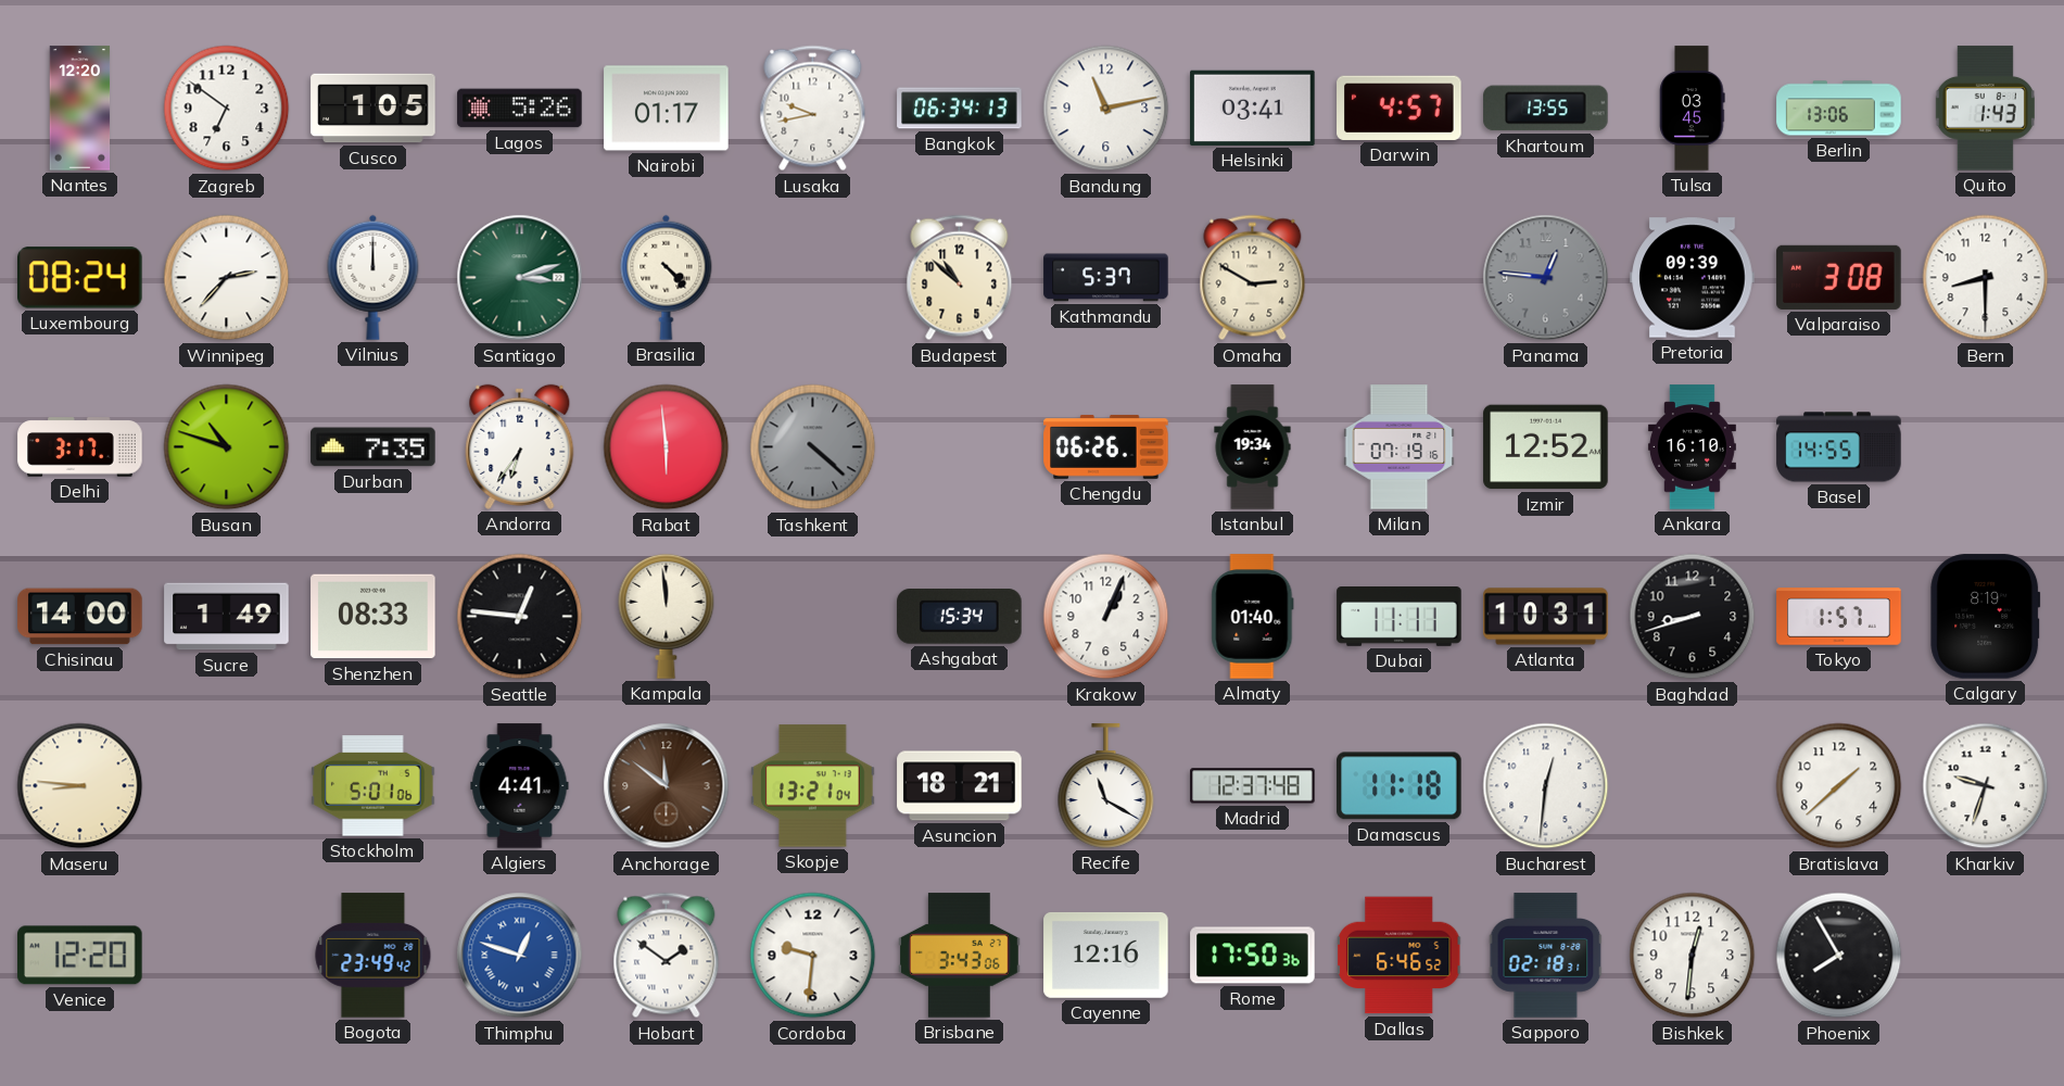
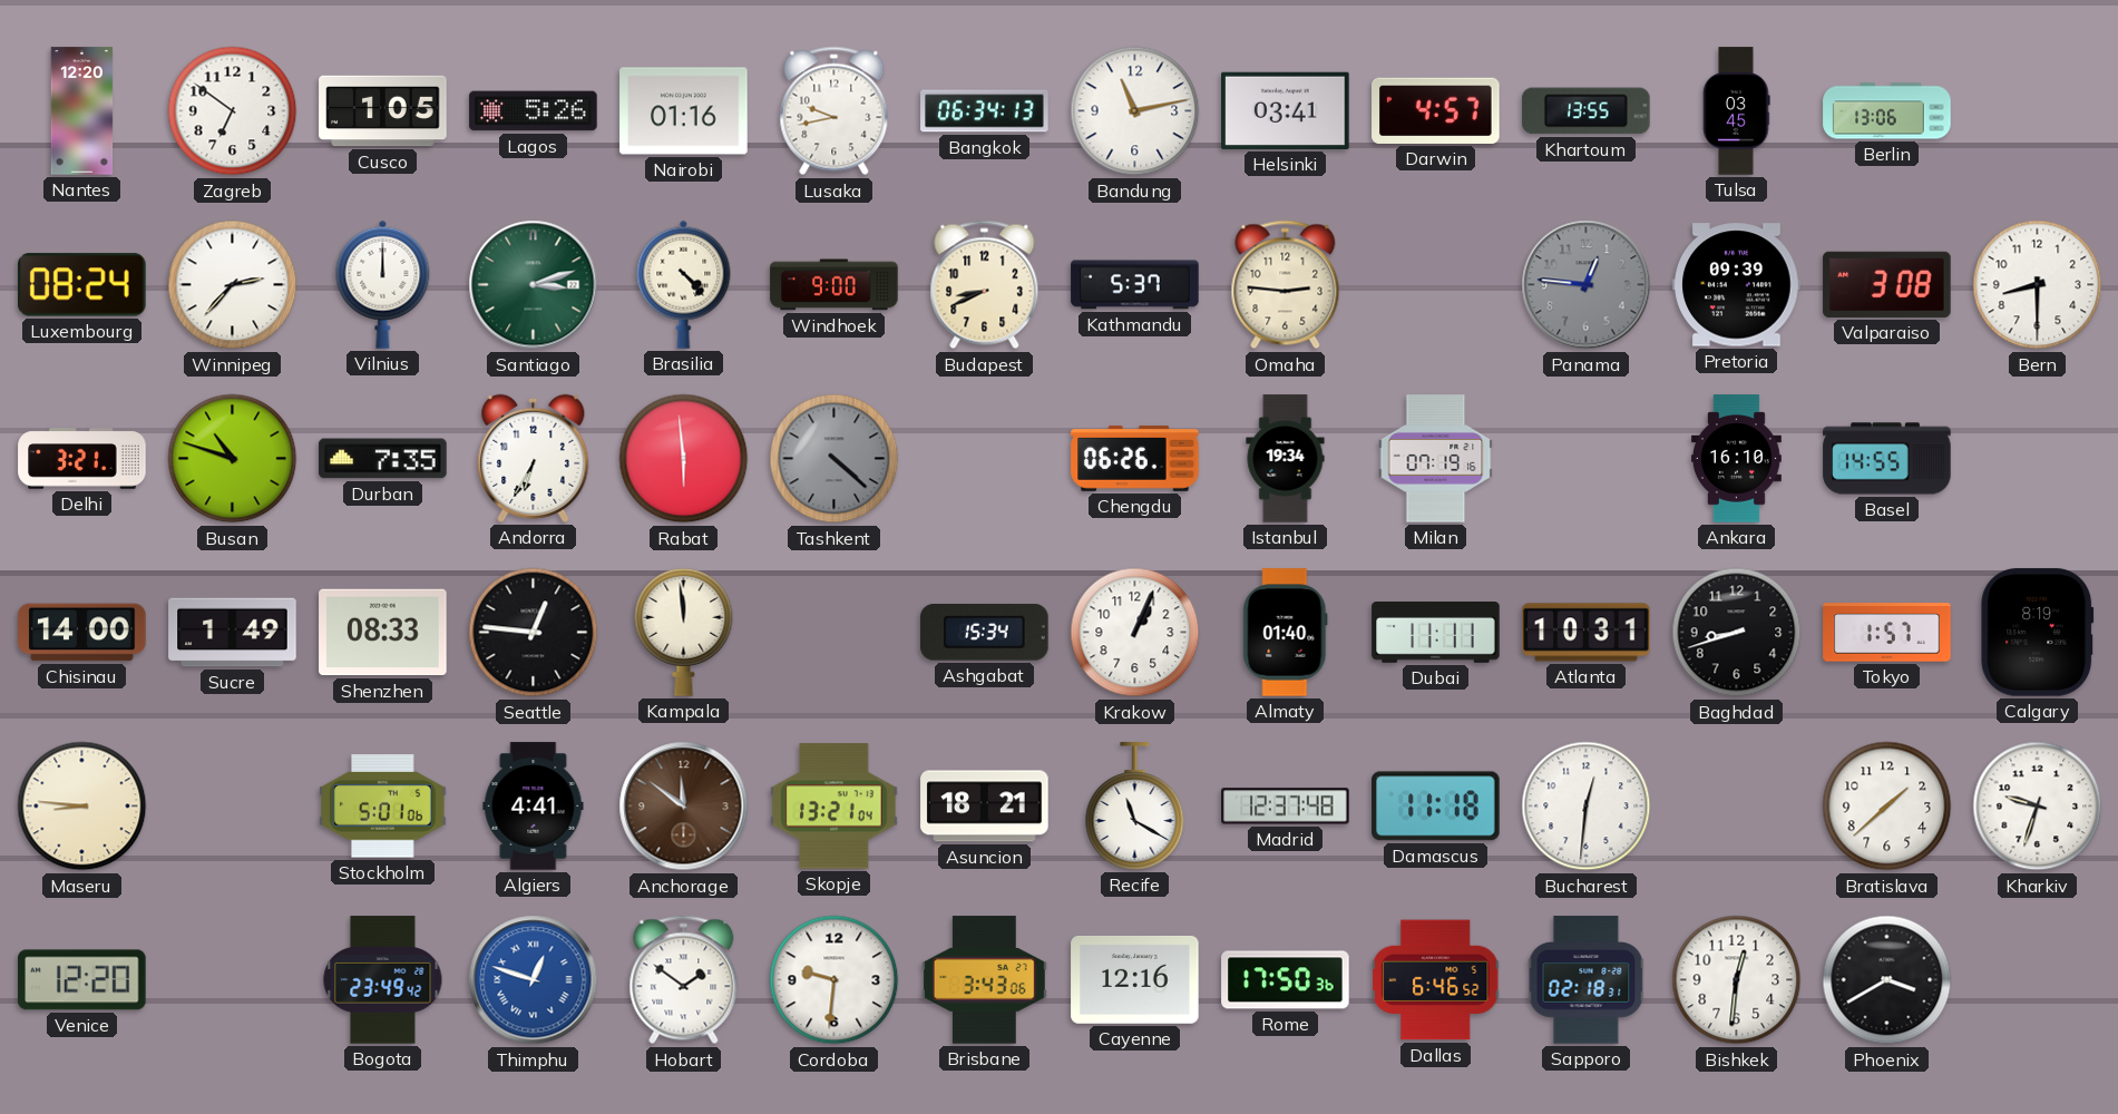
Nairobi: 01:17 -> 01:16 (684, 111)
Quito: 1:43 -> none (1985, 109)
Windhoek: none -> 9:00 (834, 285)
Budapest: 10:52 -> 8:41 (985, 285)
Omaha: 2:50 -> 2:46 (1286, 285)
Delhi: 3:17 -> 3:21 (82, 459)
Andorra: 6:36 -> 6:35 (534, 458)
Izmir: 12:52 -> none (1546, 447)
Phoenix: 7:55 -> 3:40 (1887, 980)
